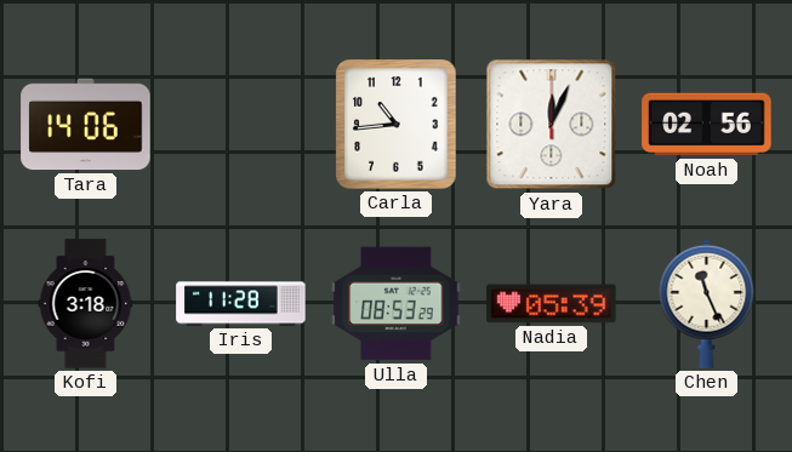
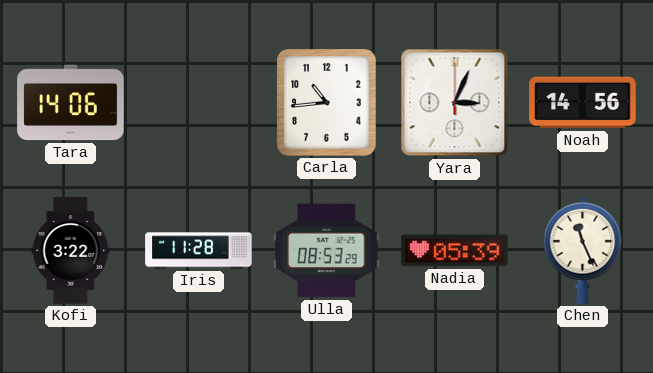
Yara: 12:04 -> 3:04 (455, 103)
Noah: 02:56 -> 14:56 (583, 103)
Kofi: 3:18 -> 3:22 (71, 251)
